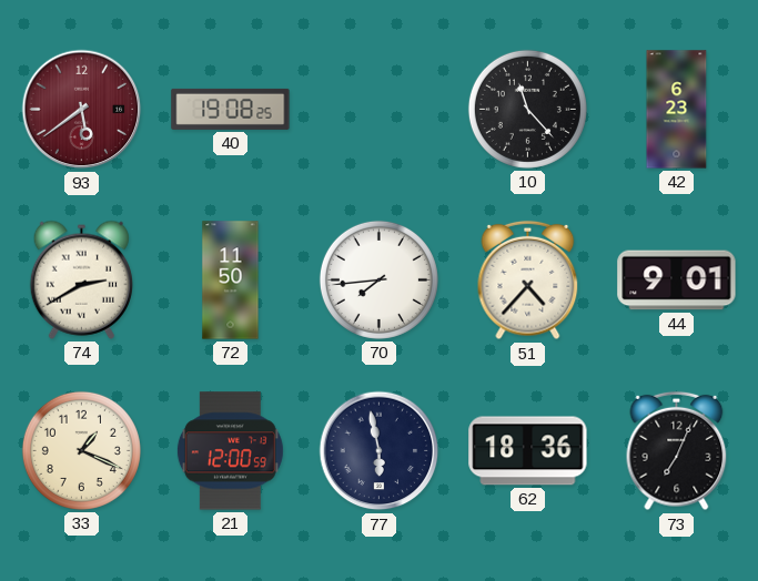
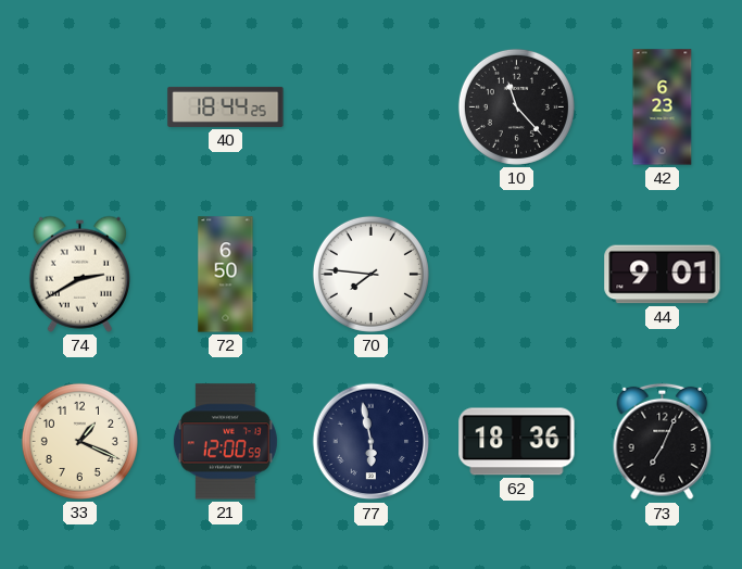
93: 5:39 -> none (82, 110)
40: 19:08 -> 18:44 (226, 106)
72: 11:50 -> 6:50 (226, 275)
70: 7:44 -> 7:46 (370, 274)
51: 4:37 -> none (528, 281)
